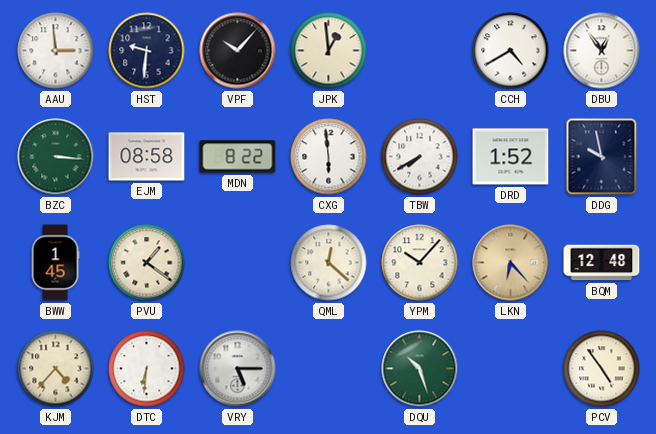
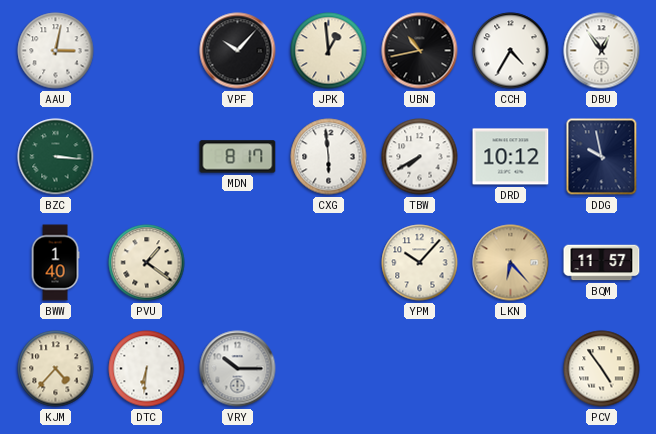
AAU: 2:59 -> 3:02 (56, 51)
HST: 9:31 -> none (147, 51)
UBN: none -> 10:43 (420, 51)
CCH: 4:40 -> 4:35 (511, 51)
EJM: 08:58 -> none (147, 157)
MDN: 8:22 -> 8:17 (238, 157)
DRD: 1:52 -> 10:12 (511, 157)
BWW: 1:45 -> 1:40 (55, 263)
QML: 12:22 -> none (329, 263)
BQM: 12:48 -> 11:57 (602, 263)
VRY: 5:15 -> 10:15 (238, 369)
DQU: 10:27 -> none (420, 369)
